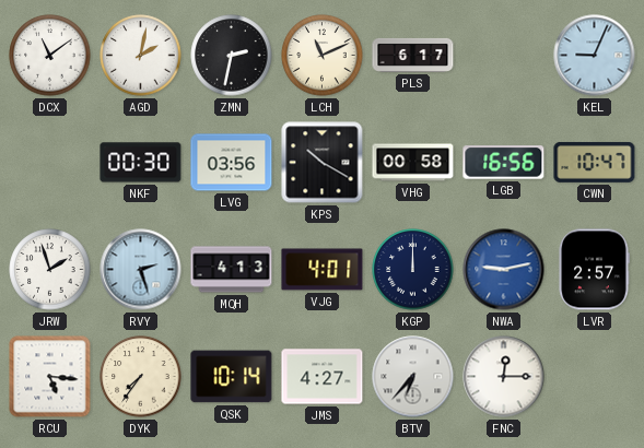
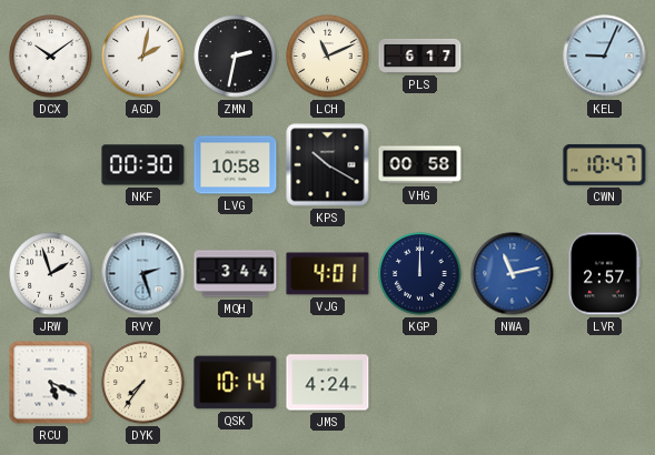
DCX: 11:09 -> 10:09 (51, 57)
LVG: 03:56 -> 10:58 (236, 165)
LGB: 16:56 -> none (504, 163)
MQH: 4:13 -> 3:44 (236, 274)
NWA: 9:13 -> 11:13 (513, 274)
RCU: 5:16 -> 5:19 (51, 383)
JMS: 4:27 -> 4:24 (328, 383)
BTV: 6:37 -> none (413, 377)
FNC: 12:15 -> none (504, 377)
